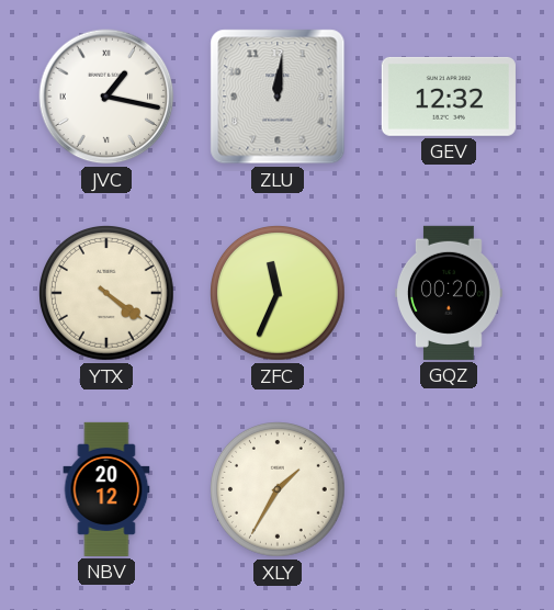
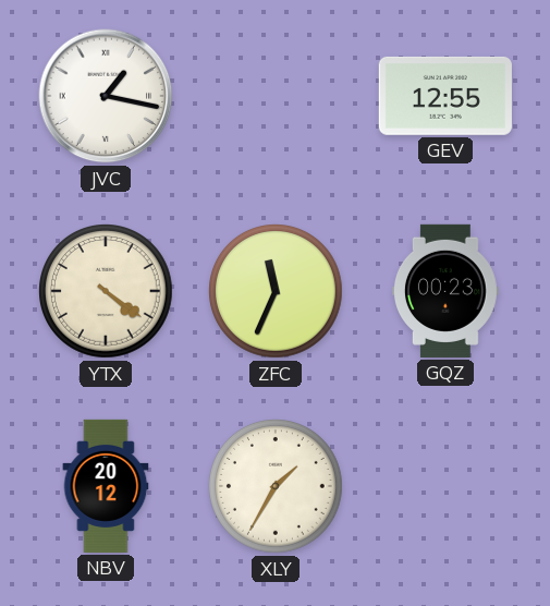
ZLU: 12:01 -> none (278, 97)
GEV: 12:32 -> 12:55 (445, 96)
GQZ: 00:20 -> 00:23 (445, 291)
